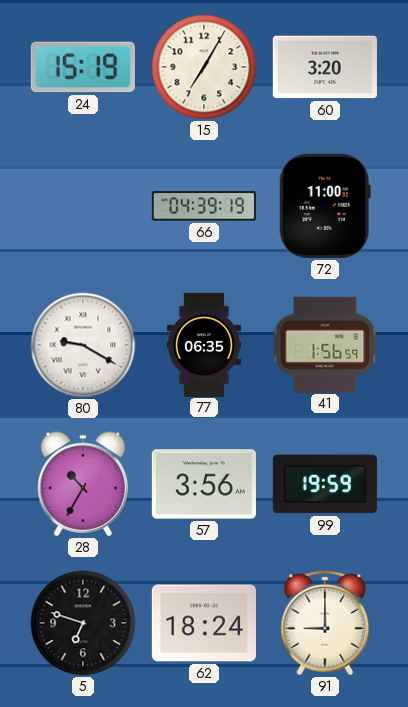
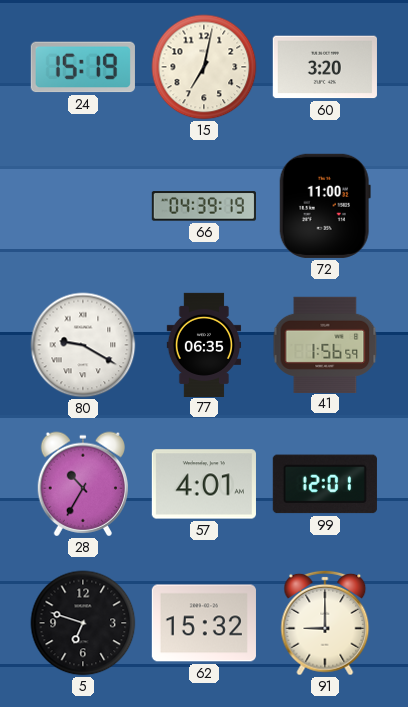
15: 7:05 -> 7:02 (204, 67)
57: 3:56 -> 4:01 (204, 484)
99: 19:59 -> 12:01 (325, 484)
62: 18:24 -> 15:32 (204, 623)
